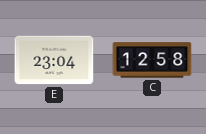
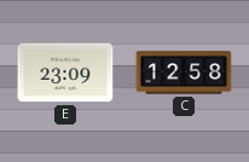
E: 23:04 -> 23:09 (65, 73)
